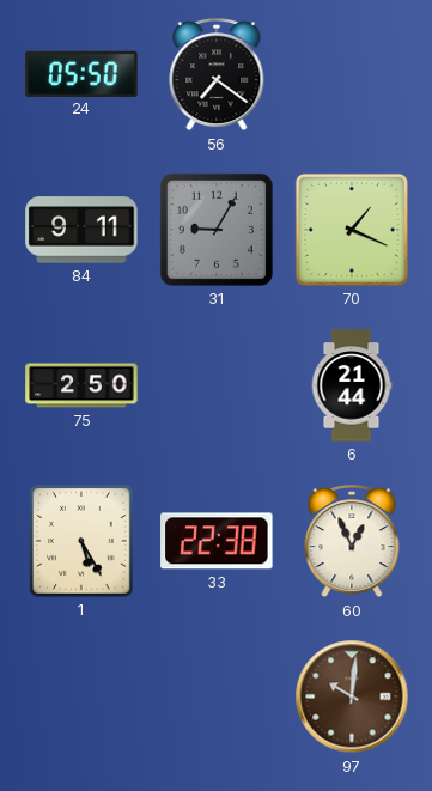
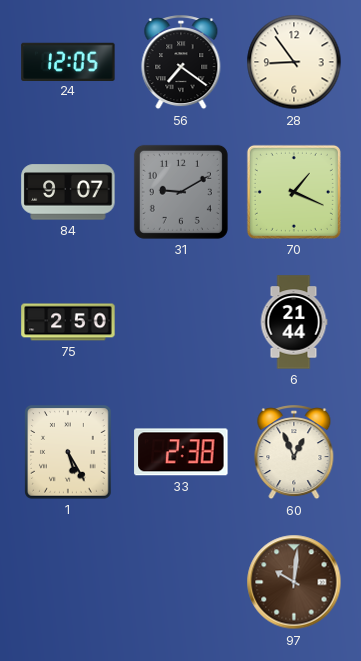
24: 05:50 -> 12:05 (68, 61)
28: none -> 8:54 (294, 62)
84: 9:11 -> 9:07 (68, 192)
31: 9:05 -> 9:10 (181, 192)
33: 22:38 -> 2:38 (181, 452)
